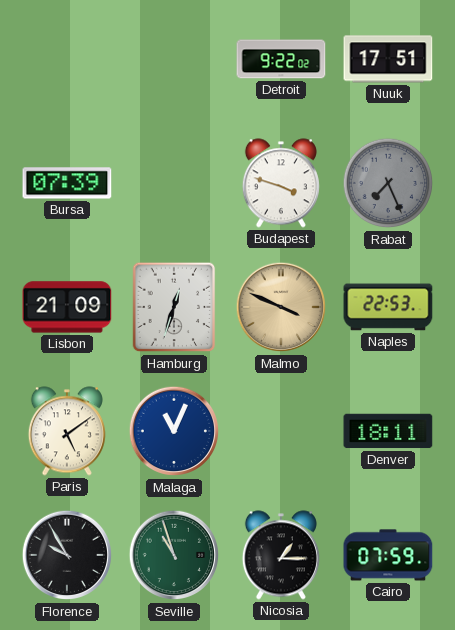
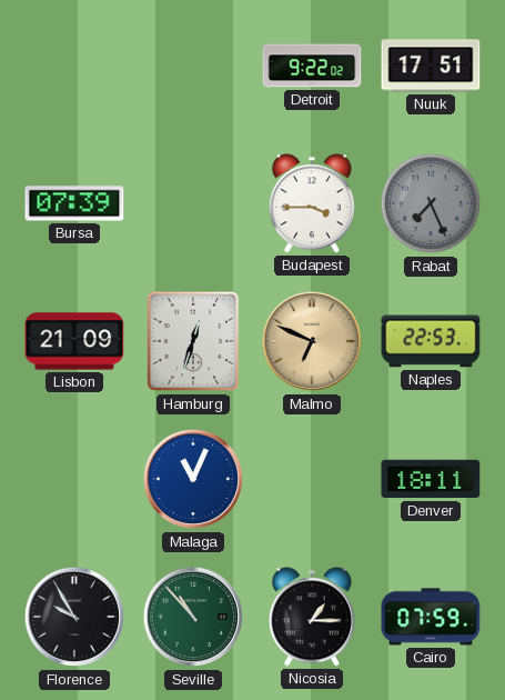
Budapest: 3:48 -> 3:45 (312, 203)
Malmo: 3:49 -> 6:49 (312, 341)
Paris: 5:09 -> none (67, 431)
Seville: 10:57 -> 10:53 (193, 617)
